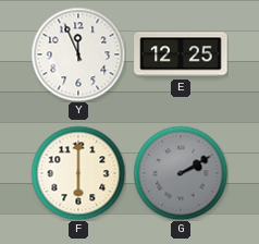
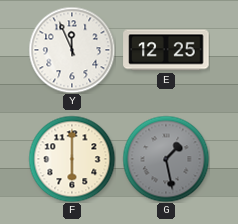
G: 2:10 -> 1:28 (166, 159)
